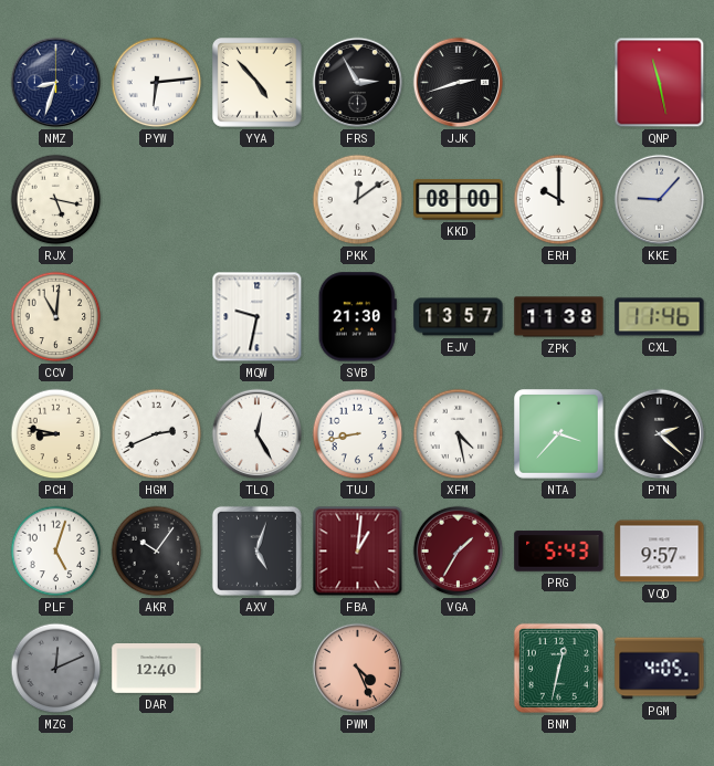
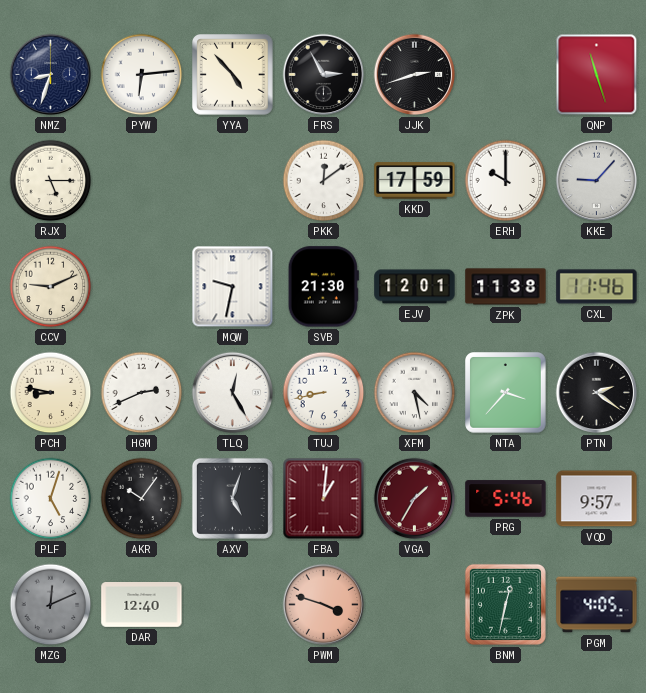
QNP: 11:28 -> 11:27 (597, 75)
RJX: 5:17 -> 5:15 (51, 181)
KKD: 08:00 -> 17:59 (415, 181)
CCV: 11:01 -> 9:11 (51, 287)
EJV: 13:57 -> 12:01 (415, 287)
PTN: 2:22 -> 2:21 (597, 393)
PRG: 5:43 -> 5:46 (506, 499)
PWM: 4:26 -> 3:48 (324, 605)
